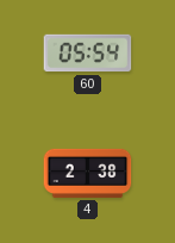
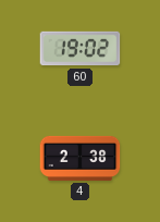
60: 05:54 -> 19:02 (81, 49)
